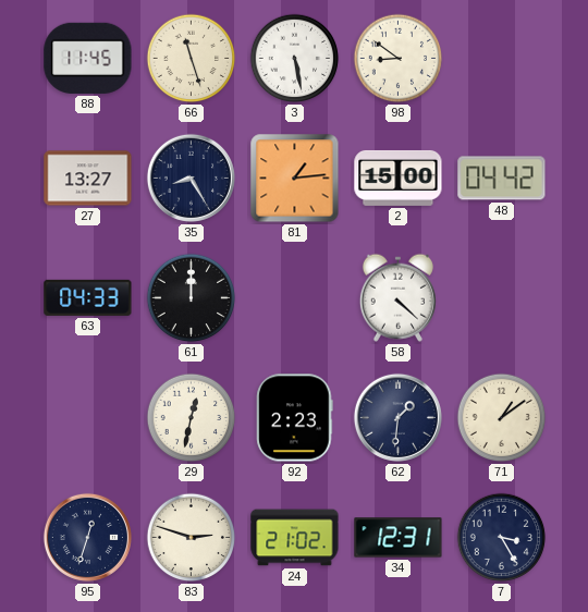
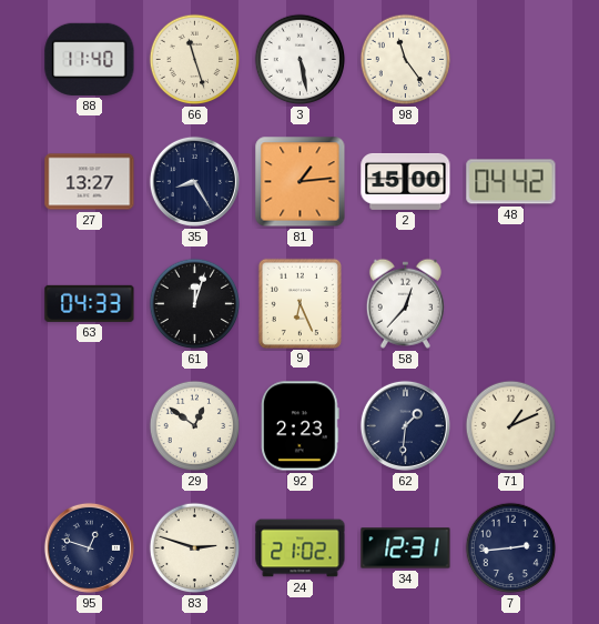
88: 11:45 -> 11:40 (90, 59)
98: 8:51 -> 11:24 (406, 60)
61: 12:00 -> 12:03 (195, 304)
9: none -> 6:26 (299, 303)
58: 4:22 -> 12:37 (405, 303)
29: 12:32 -> 12:51 (195, 426)
71: 1:09 -> 1:11 (511, 426)
95: 12:33 -> 12:48 (89, 547)
7: 3:25 -> 2:44 (511, 548)
